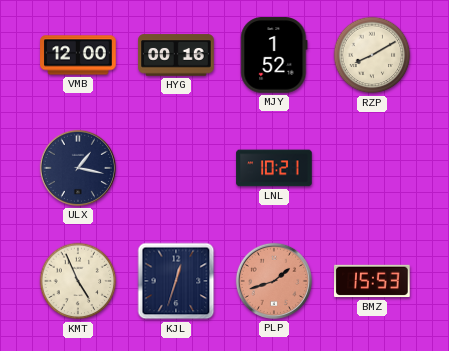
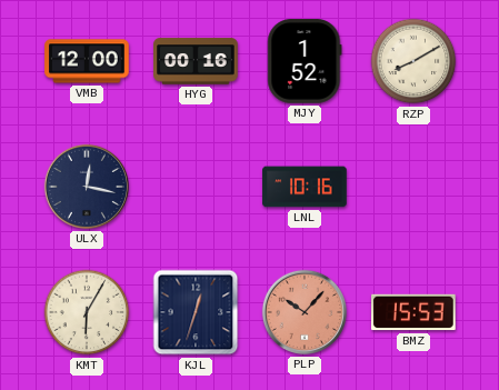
ULX: 1:17 -> 12:17 (87, 187)
LNL: 10:21 -> 10:16 (305, 187)
KMT: 4:56 -> 6:05 (87, 312)
PLP: 1:42 -> 10:07 (305, 312)
